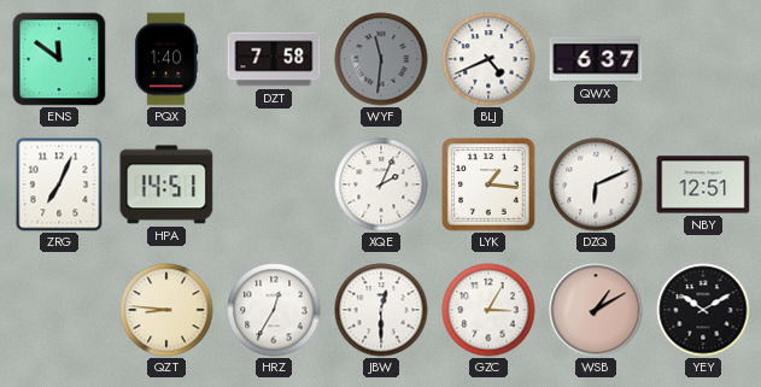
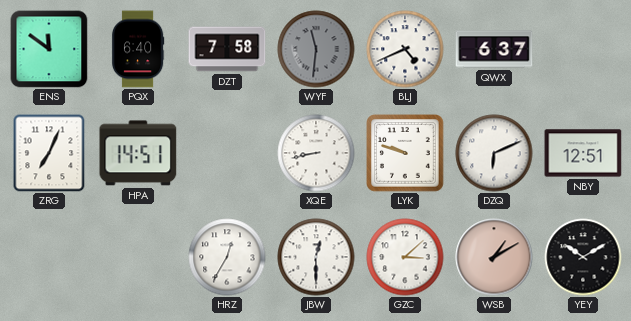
PQX: 1:40 -> 6:40 (138, 49)
XQE: 2:04 -> 8:43 (316, 153)
LYK: 1:16 -> 9:48 (406, 154)
QZT: 8:46 -> none (166, 310)
GZC: 3:05 -> 3:08 (405, 257)
